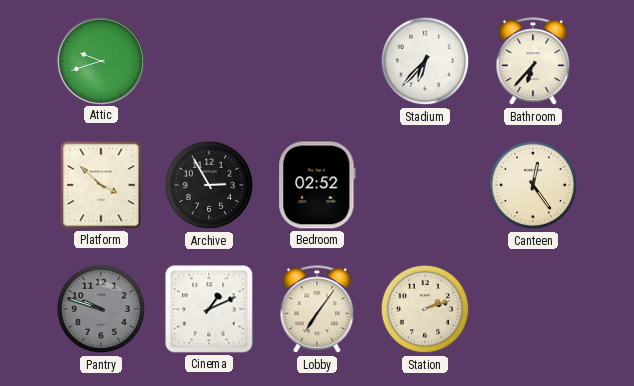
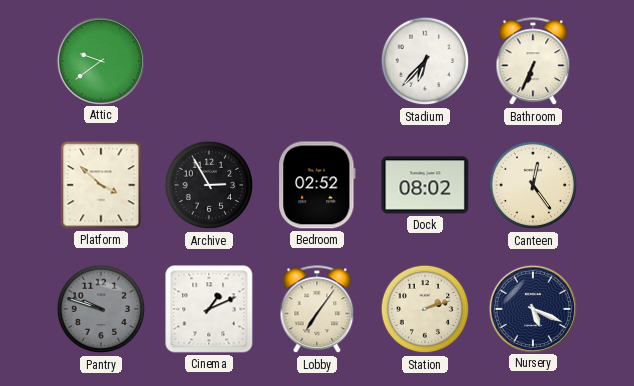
Attic: 9:42 -> 9:39 (100, 60)
Bathroom: 6:37 -> 6:34 (533, 62)
Dock: none -> 08:02 (425, 185)
Nursery: none -> 5:19 (532, 308)
